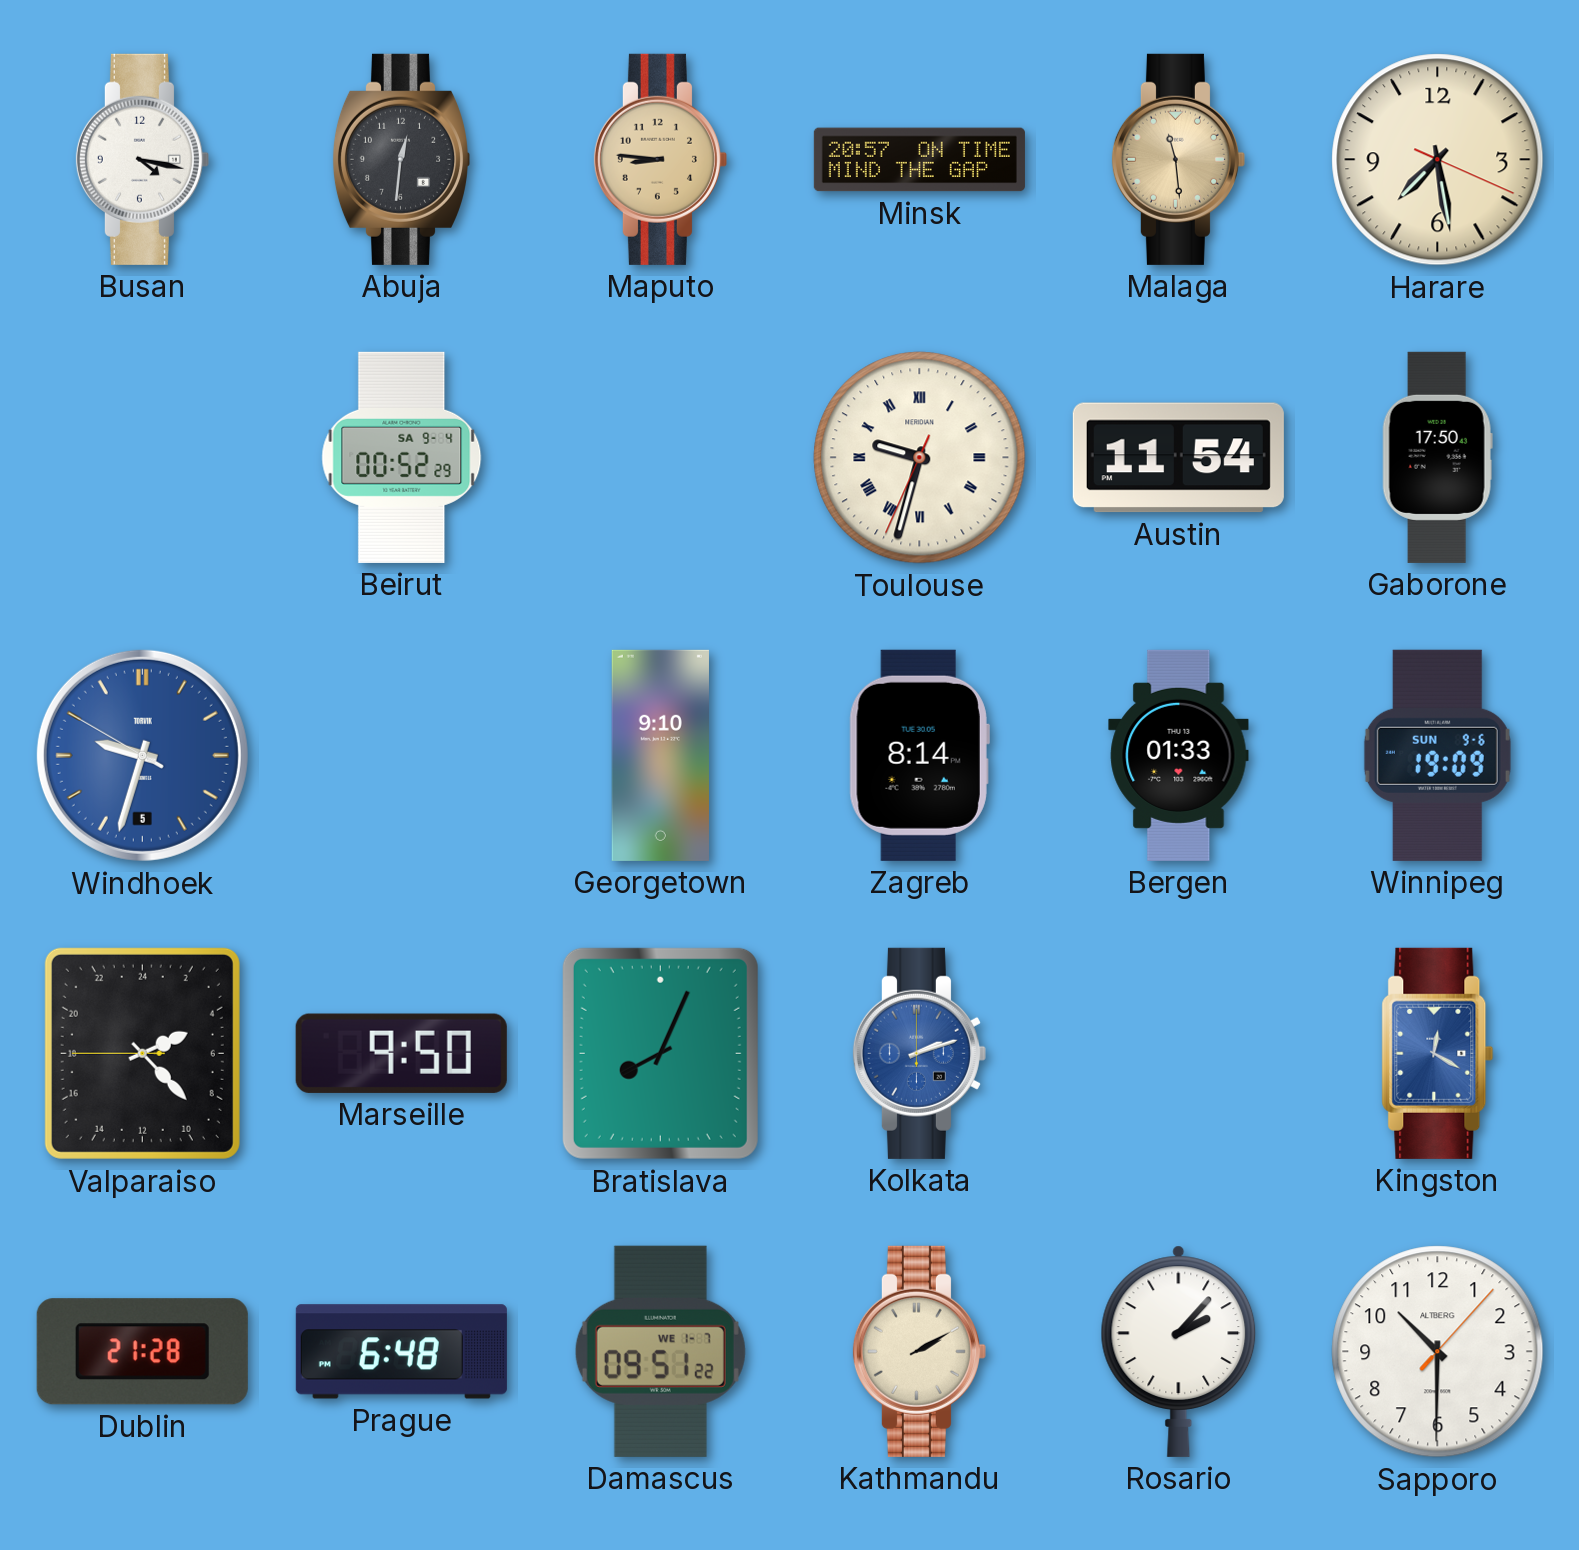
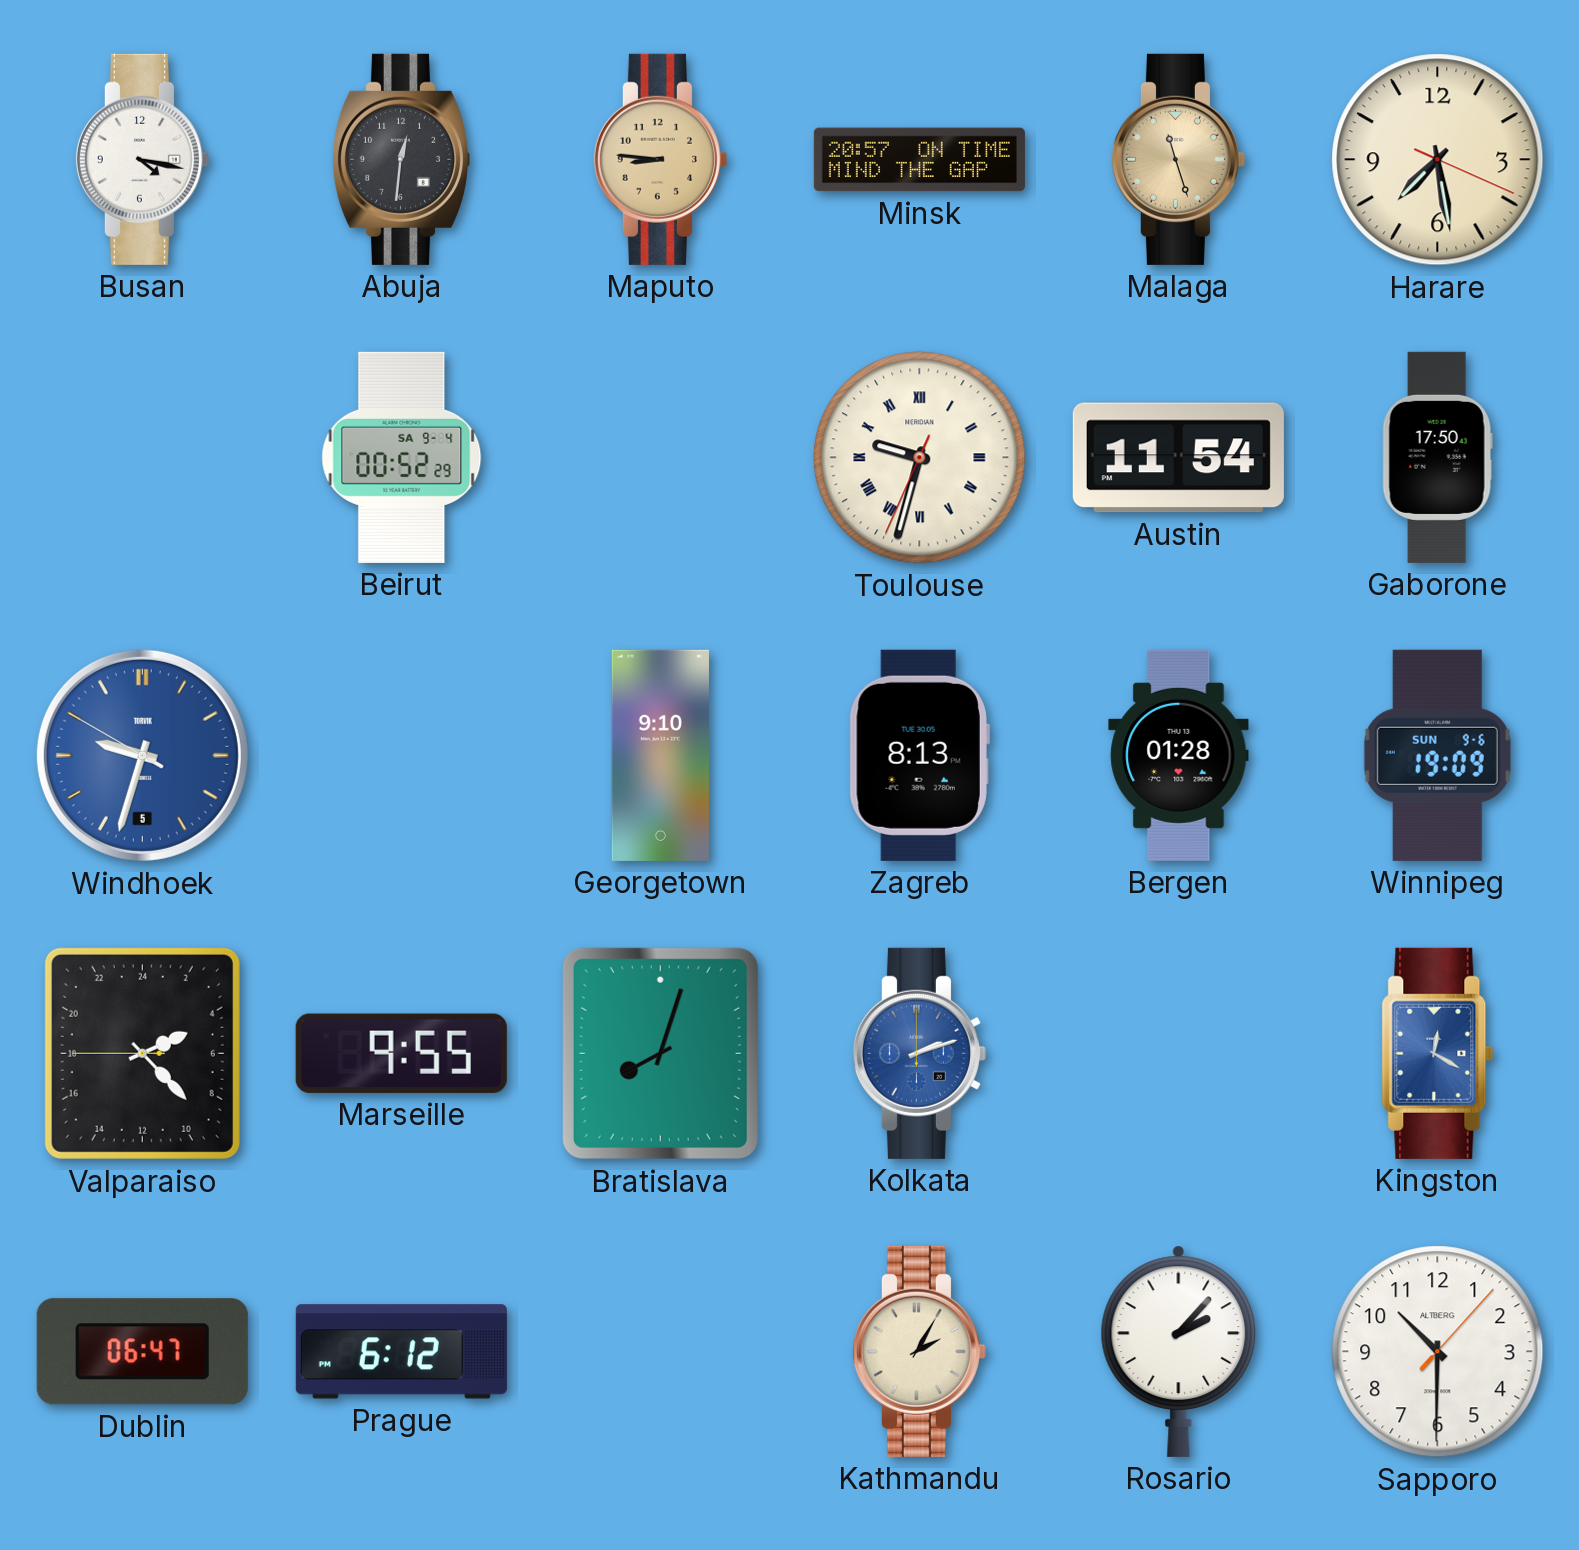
Malaga: 11:29 -> 11:27 (1178, 159)
Zagreb: 8:14 -> 8:13 (919, 755)
Bergen: 01:33 -> 01:28 (1179, 755)
Marseille: 9:50 -> 9:55 (401, 1053)
Bratislava: 8:04 -> 8:03 (660, 1053)
Dublin: 21:28 -> 06:47 (142, 1352)
Prague: 6:48 -> 6:12 (401, 1352)
Damascus: 09:51 -> none (660, 1351)
Kathmandu: 2:10 -> 2:05 (919, 1351)
